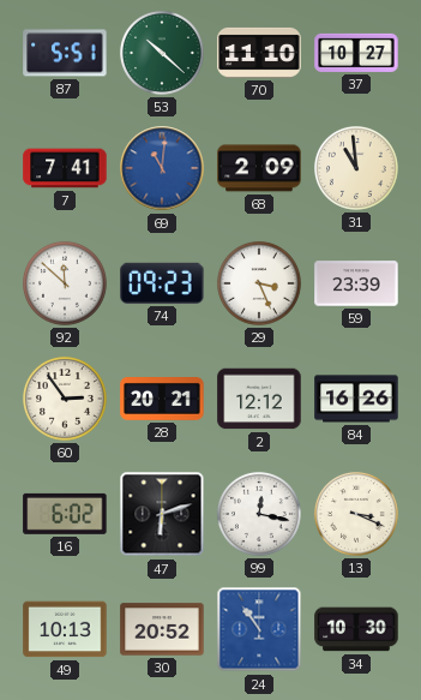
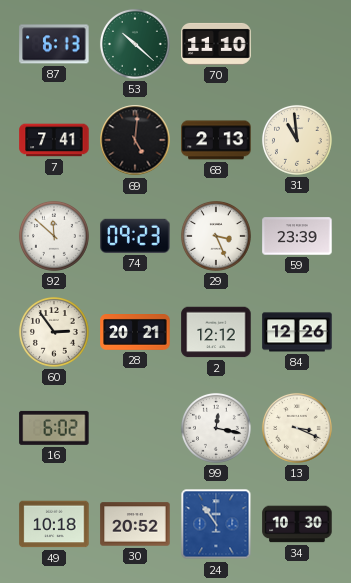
87: 5:51 -> 6:13 (54, 44)
37: 10:27 -> none (356, 53)
69: 11:01 -> 5:01 (135, 140)
69 dial: blue -> black (135, 140)
68: 2:09 -> 2:13 (216, 140)
84: 16:26 -> 12:26 (297, 332)
47: 6:12 -> none (162, 514)
49: 10:13 -> 10:18 (54, 524)
